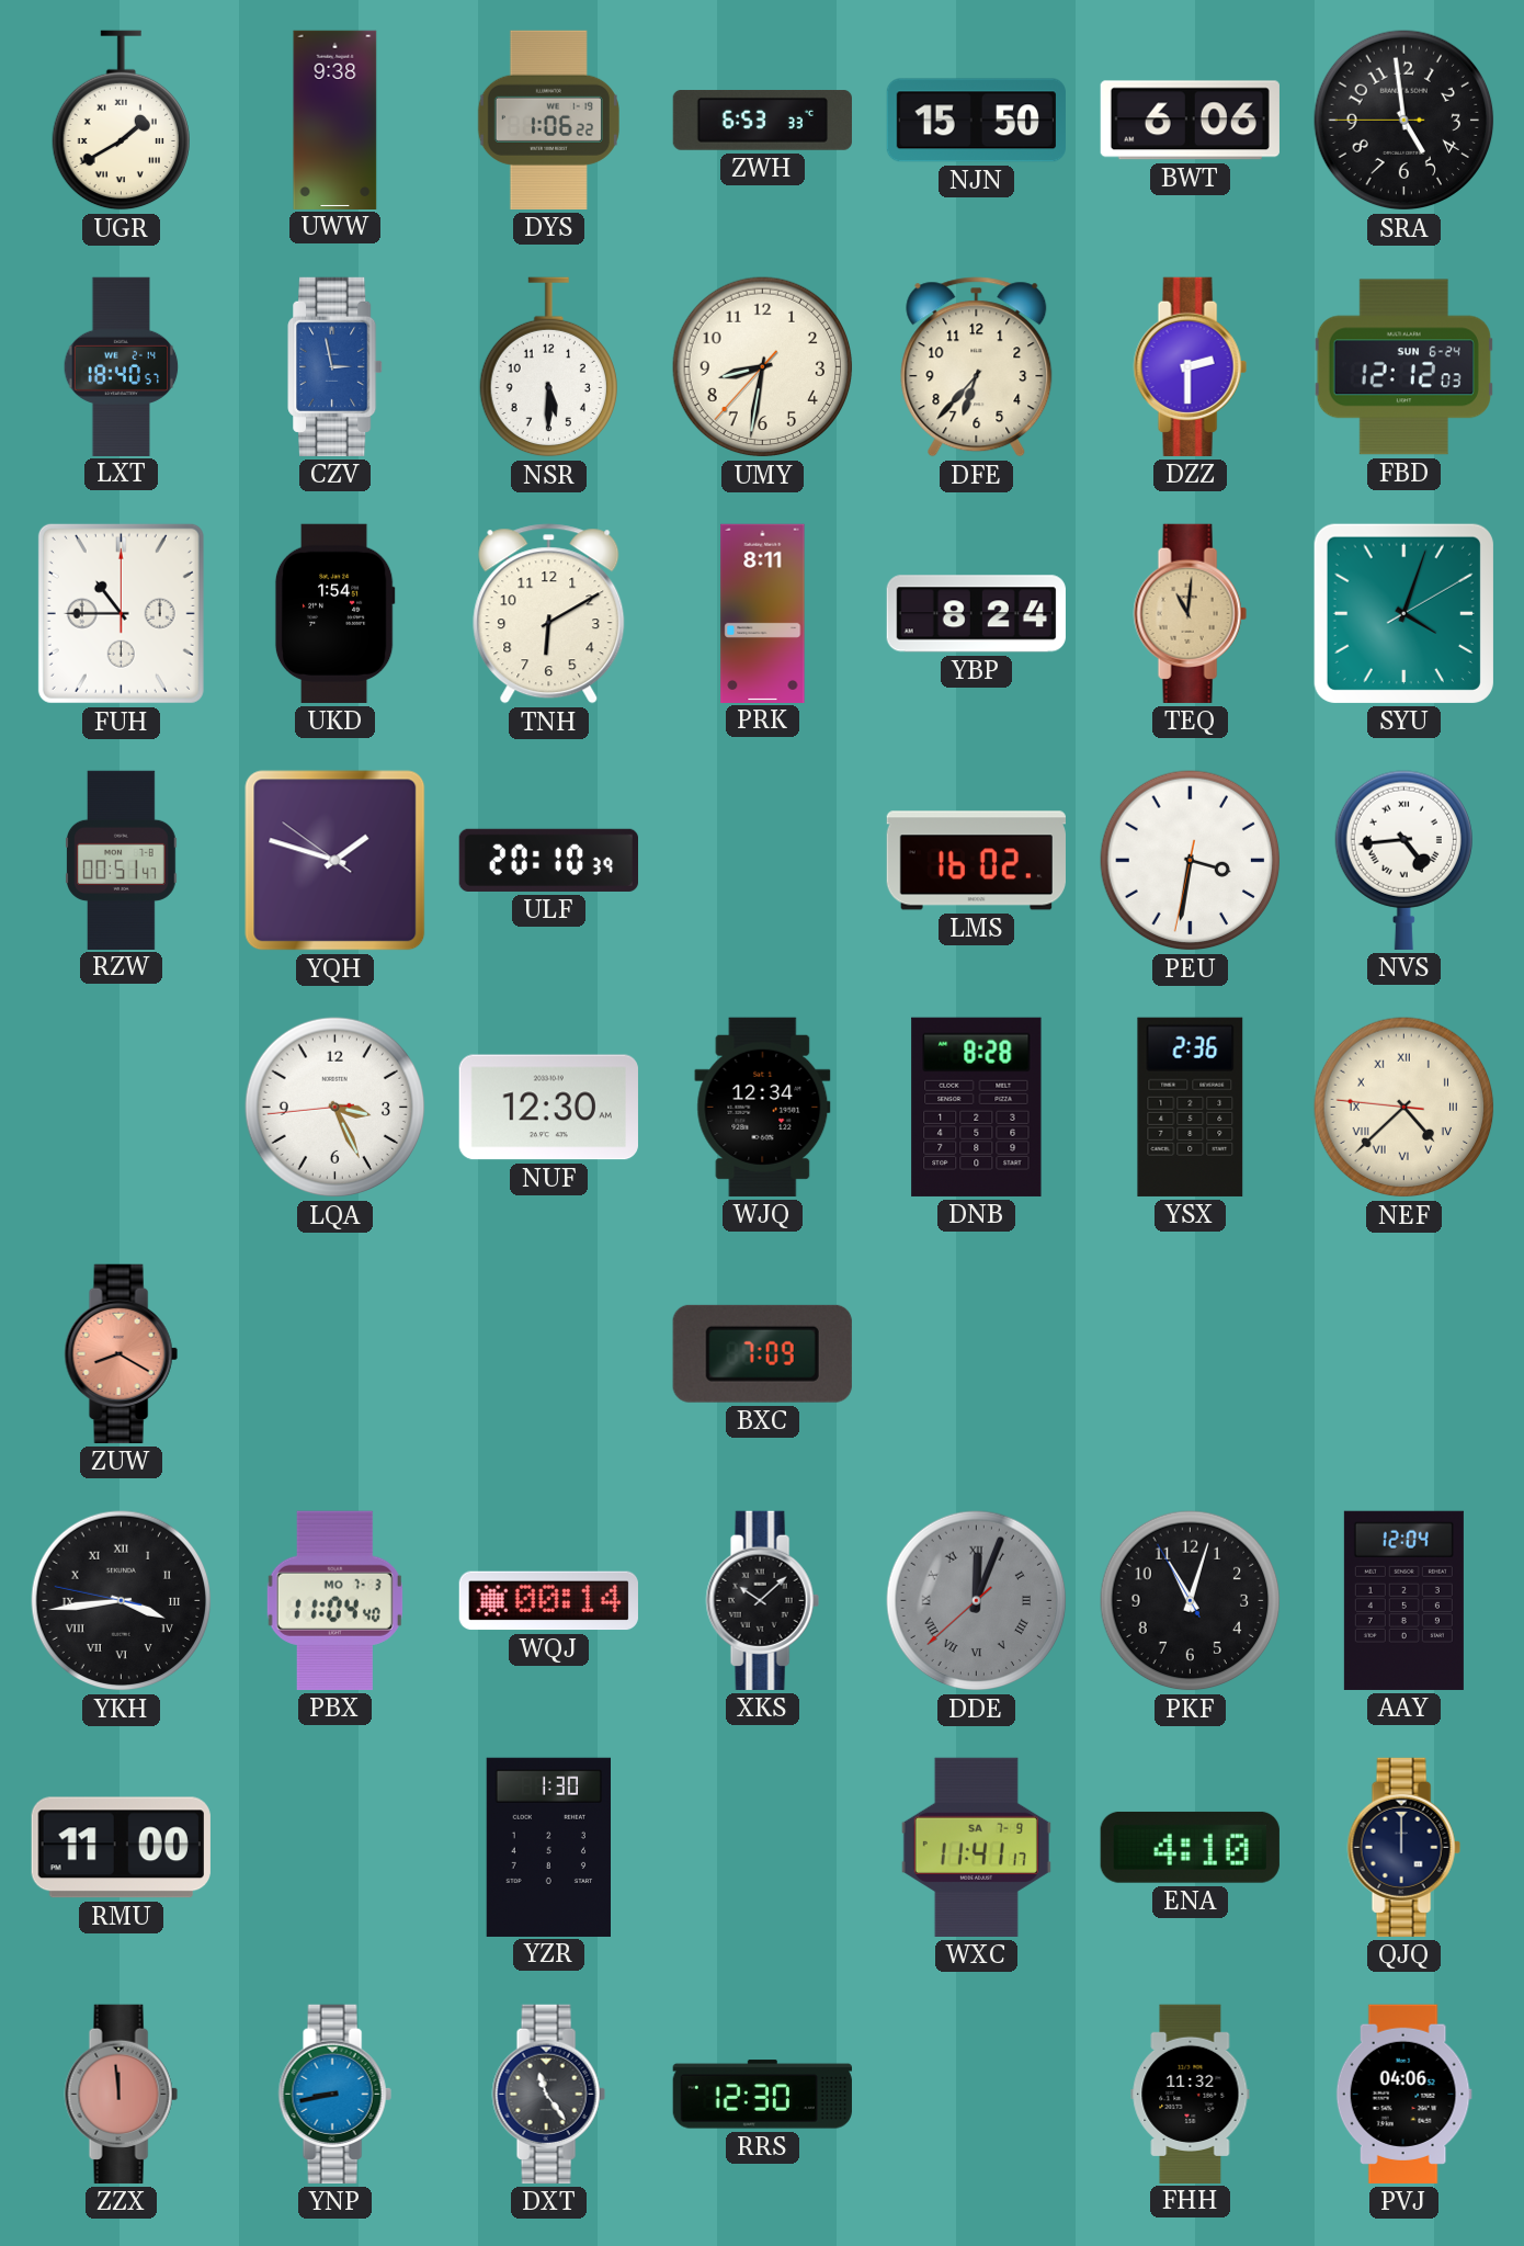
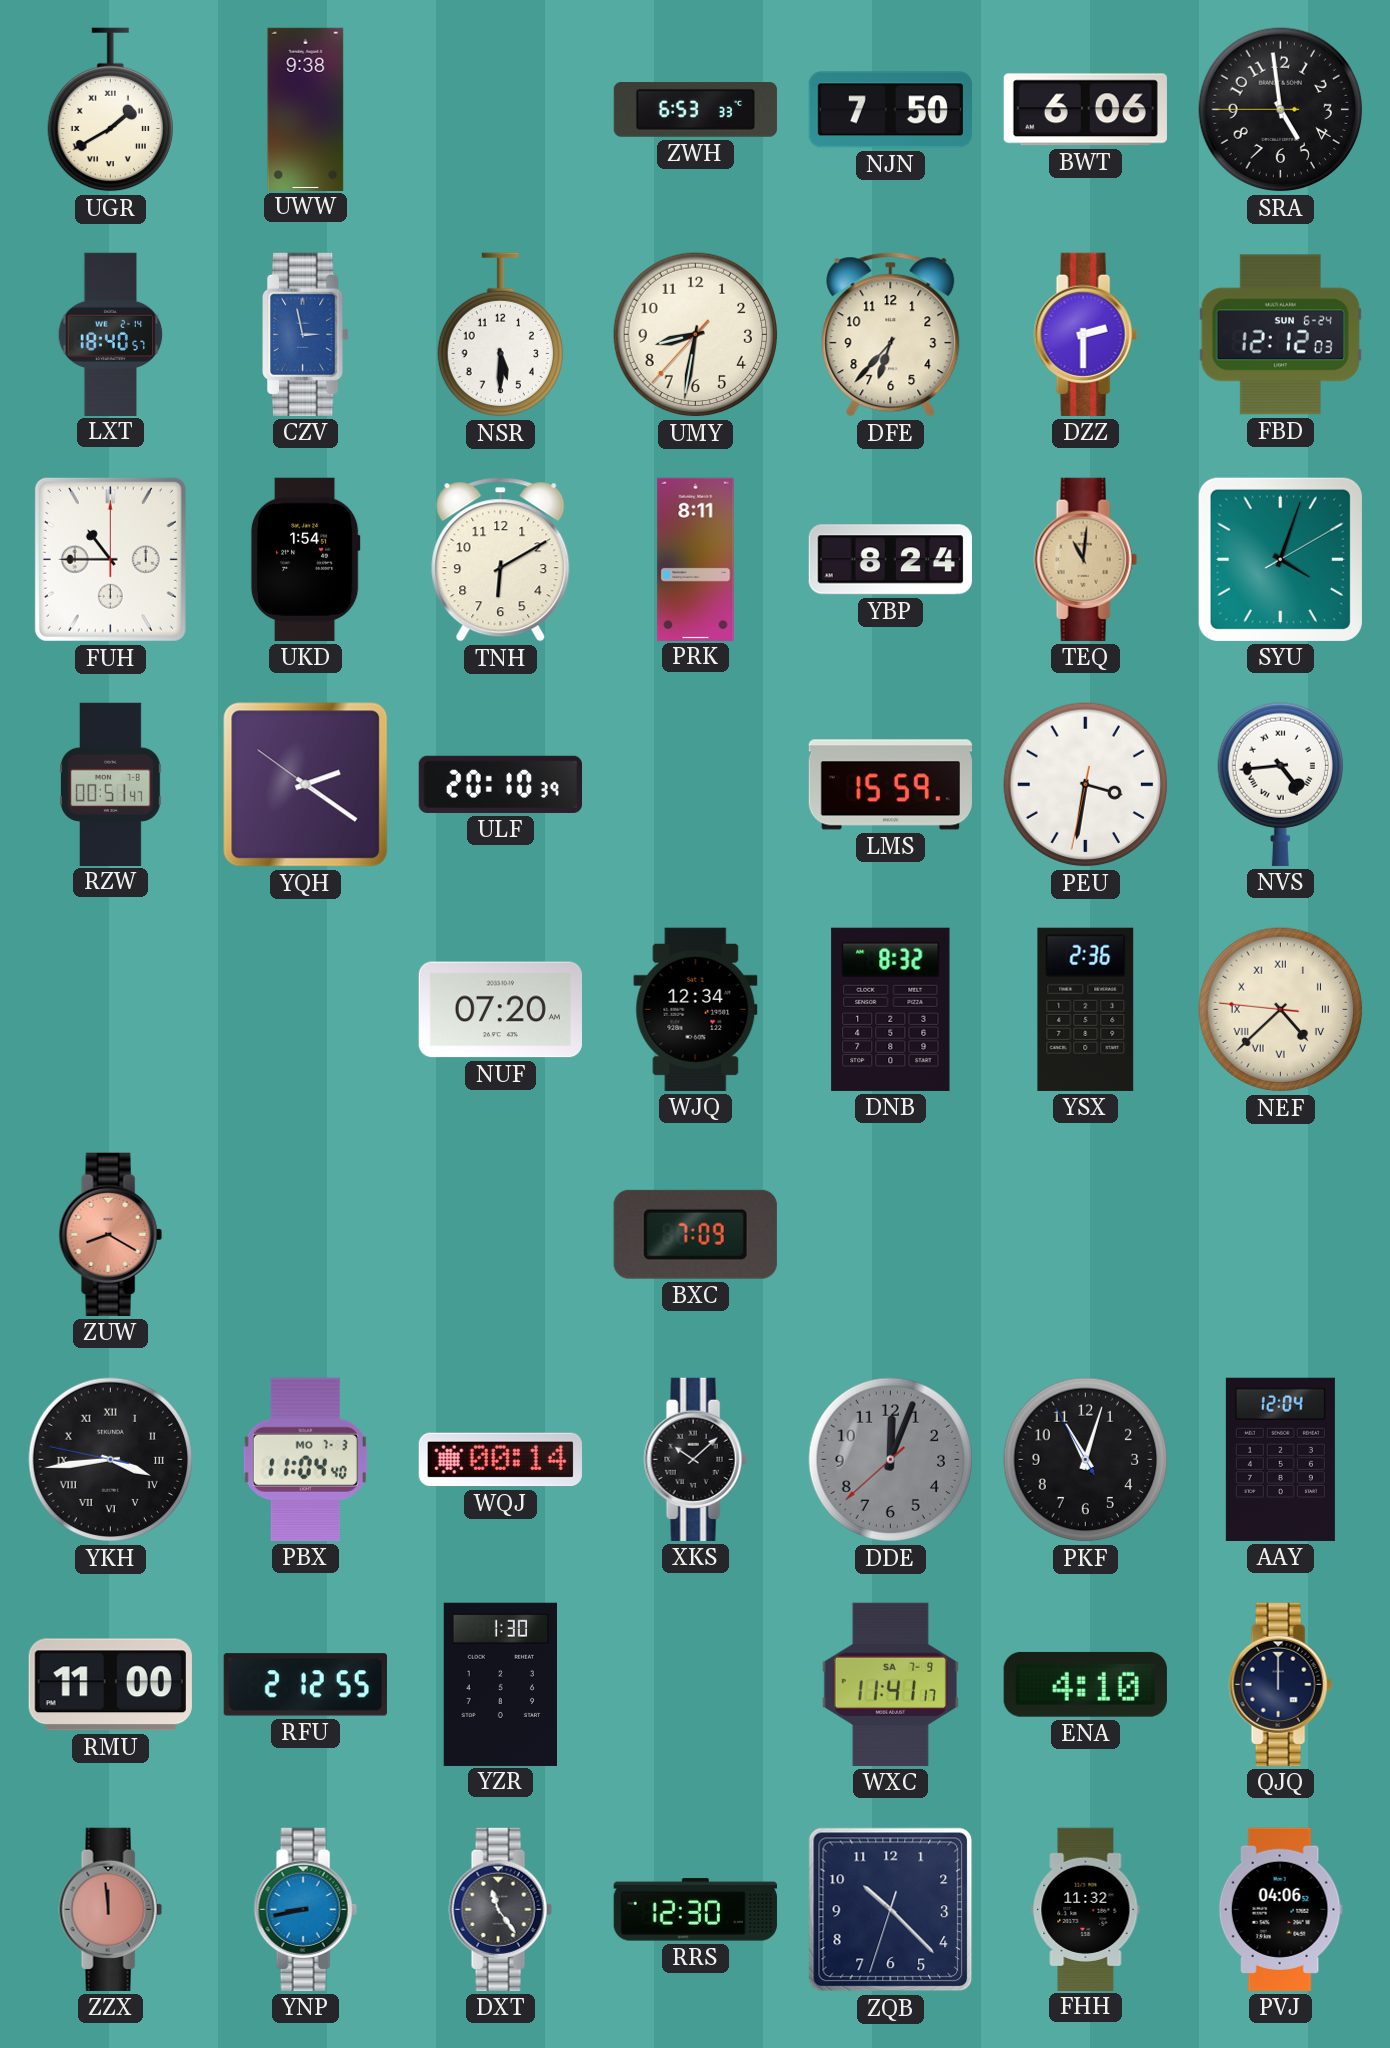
DYS: 1:06 -> none (548, 120)
NJN: 15:50 -> 7:50 (890, 110)
YQH: 1:47 -> 2:20 (306, 785)
LMS: 16:02 -> 15:59 (890, 785)
LQA: 3:25 -> none (335, 1108)
NUF: 12:30 -> 07:20 (500, 1010)
DNB: 8:28 -> 8:32 (891, 1009)
DDE numerals: Roman -> Arabic (891, 1460)
RFU: none -> 2:12 (305, 1685)
ZQB: none -> 10:22 (891, 1910)
